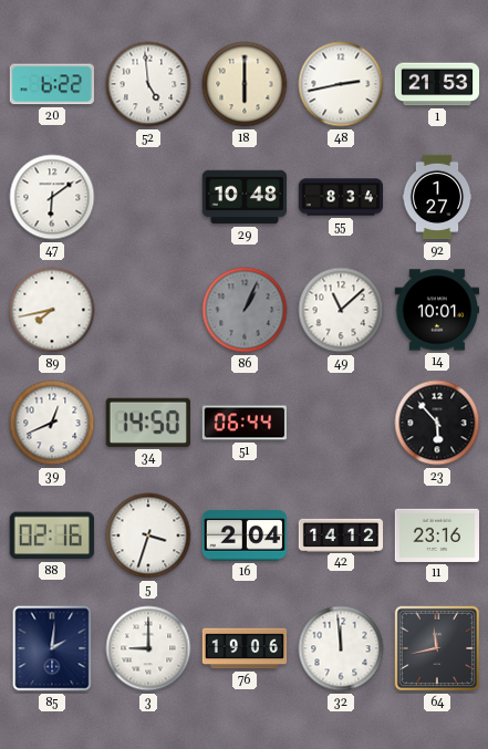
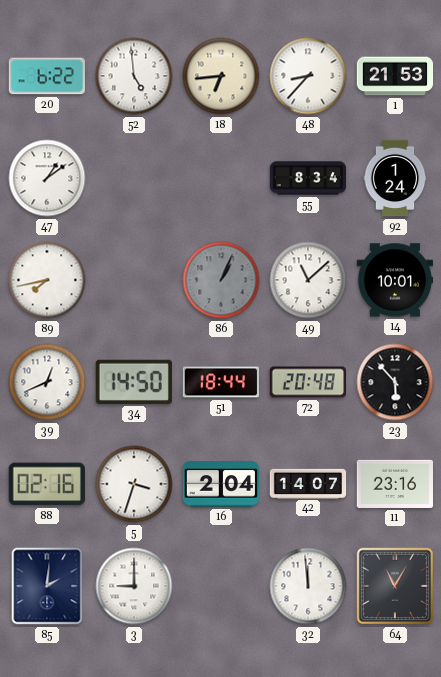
18: 6:00 -> 6:44 (221, 76)
48: 2:43 -> 8:37 (308, 76)
47: 6:09 -> 1:09 (47, 178)
29: 10:48 -> none (245, 197)
92: 1:27 -> 1:24 (395, 178)
51: 06:44 -> 18:44 (220, 382)
72: none -> 20:48 (307, 382)
42: 14:12 -> 14:07 (308, 483)
76: 19:06 -> none (245, 648)
64: 11:43 -> 11:05 (394, 586)
